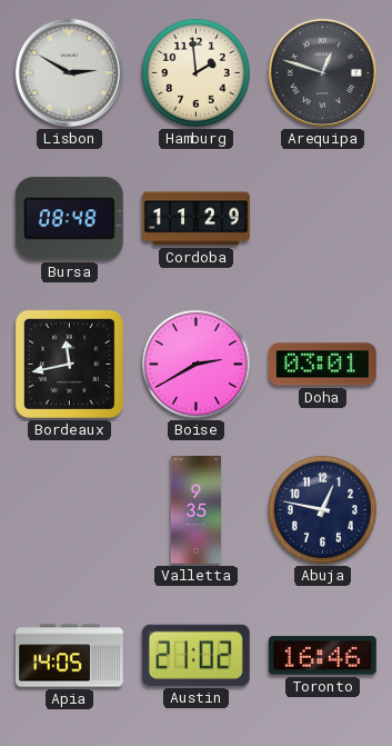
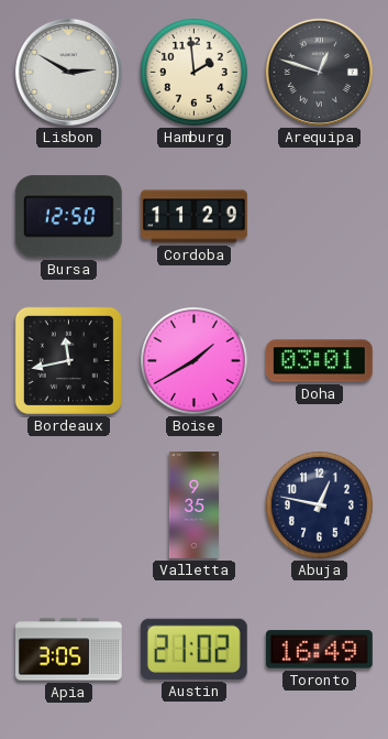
Bursa: 08:48 -> 12:50 (68, 217)
Boise: 2:40 -> 1:40 (193, 360)
Apia: 14:05 -> 3:05 (69, 650)
Toronto: 16:46 -> 16:49 (319, 650)
